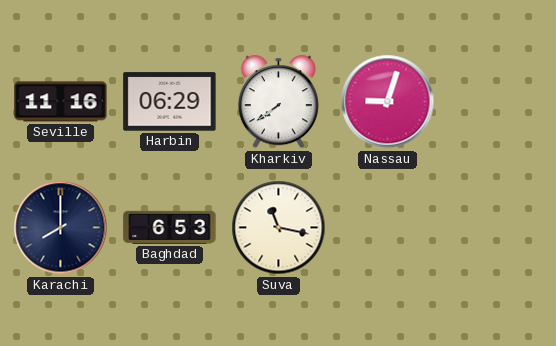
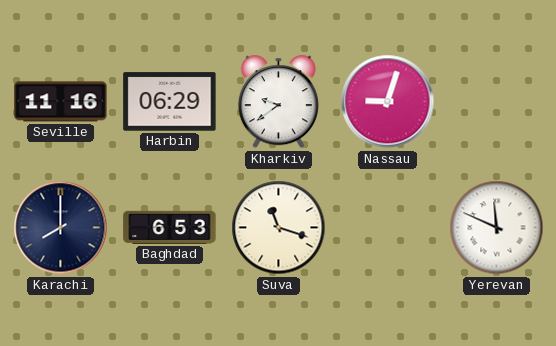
Kharkiv: 7:39 -> 9:39 (278, 102)
Suva: 11:17 -> 11:18 (279, 228)
Yerevan: none -> 11:49 (497, 228)
